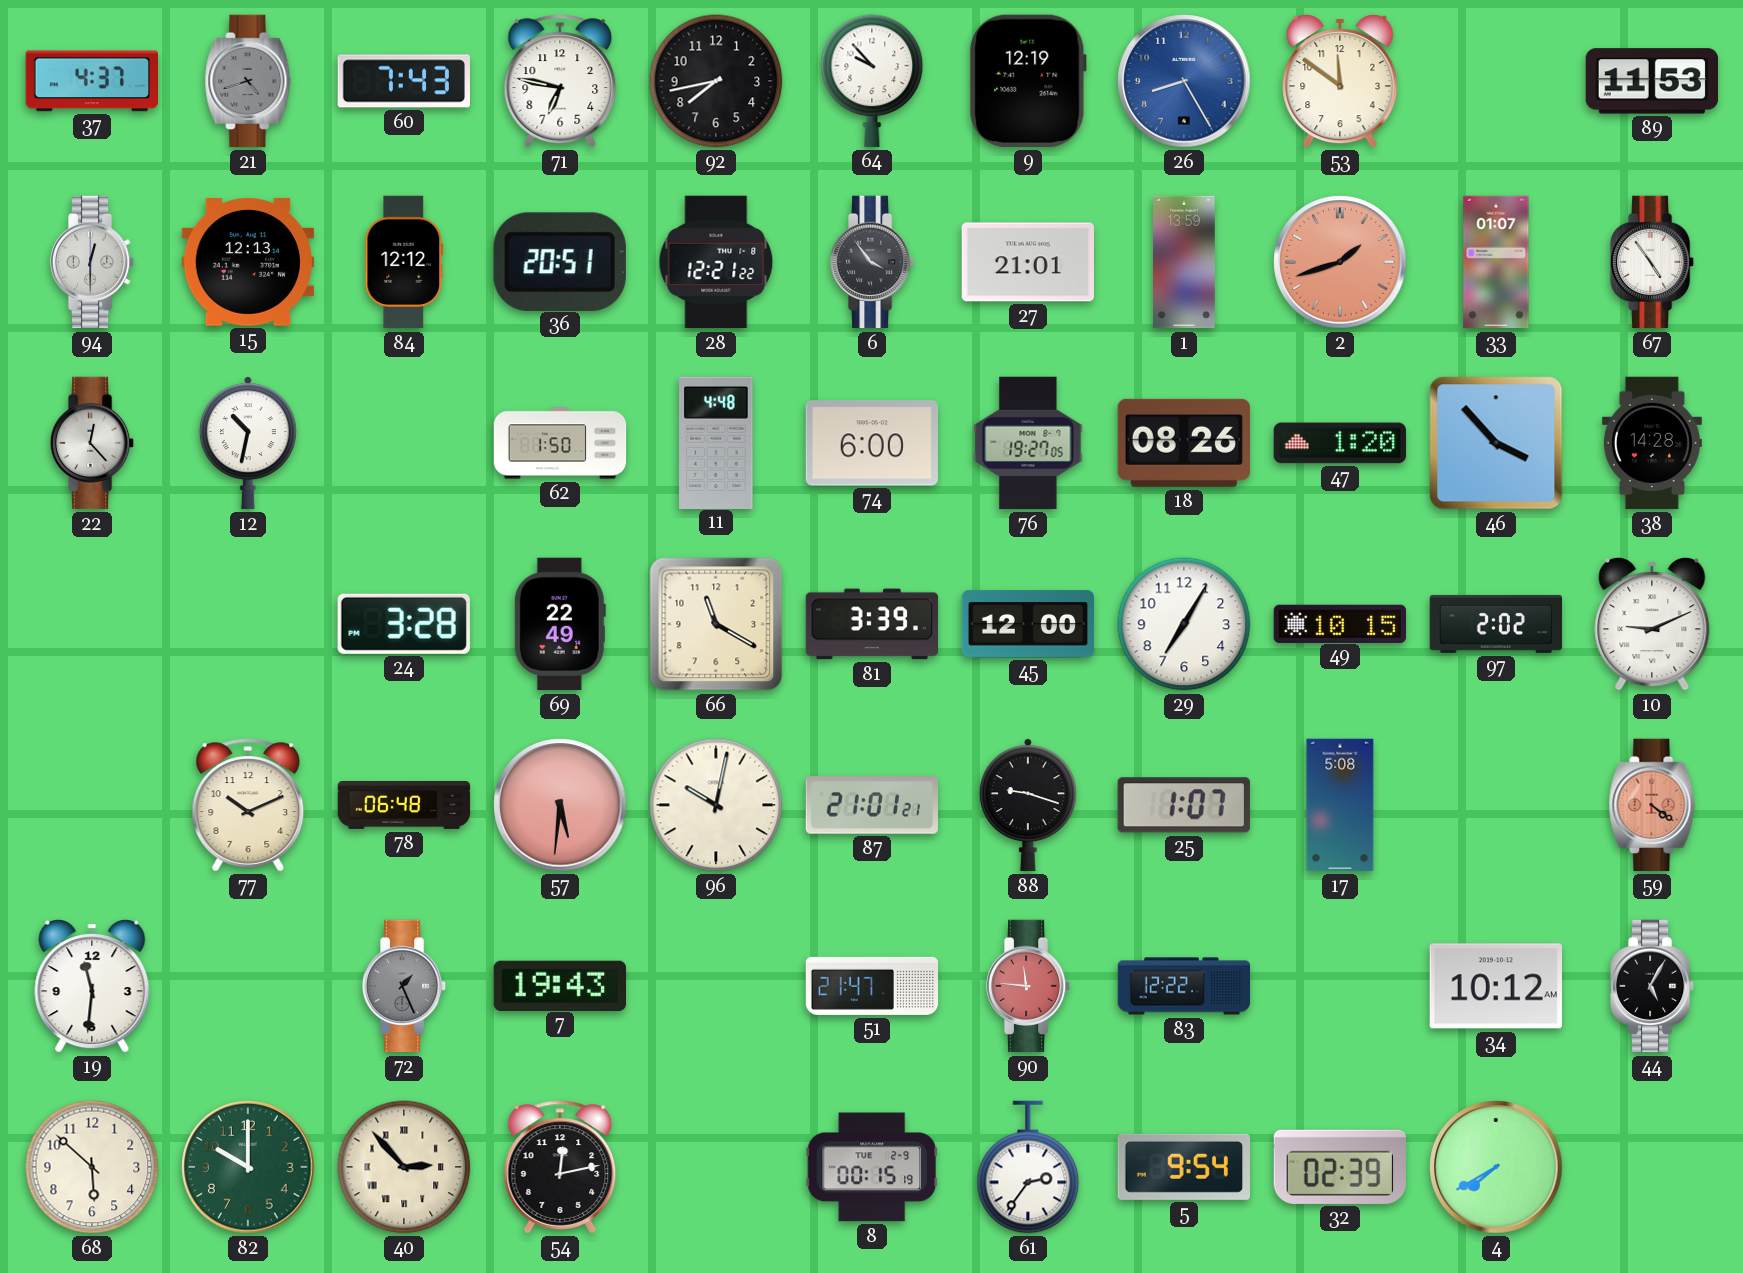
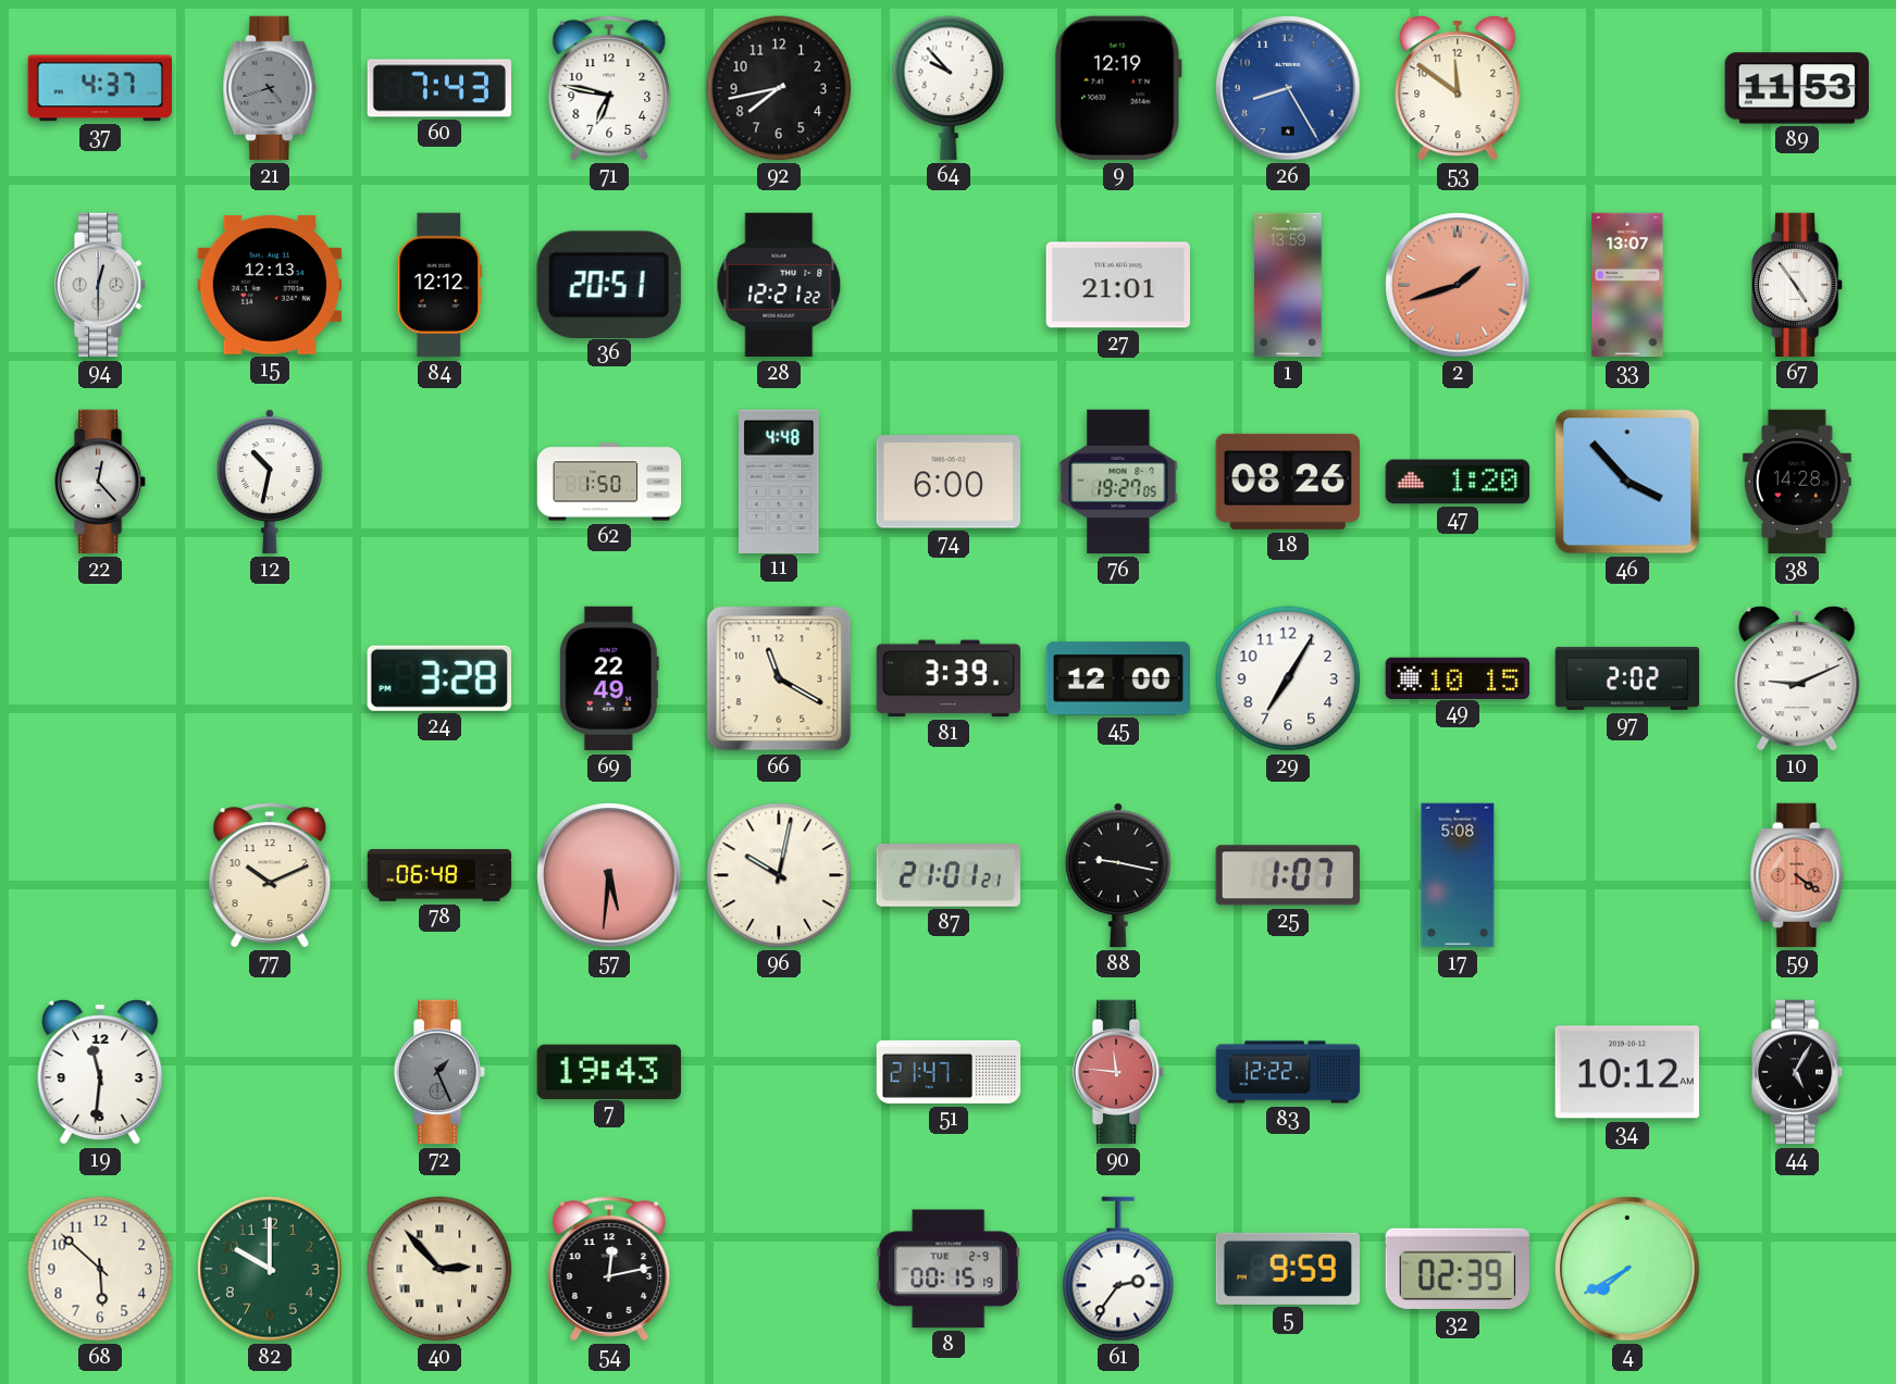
6: 3:54 -> none (872, 262)
33: 01:07 -> 13:07 (1627, 285)
88: 9:18 -> 9:17 (1118, 875)
5: 9:54 -> 9:59 (1287, 1269)
